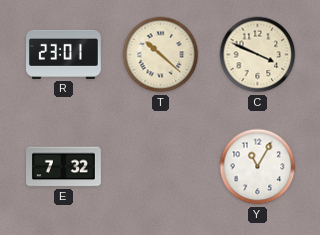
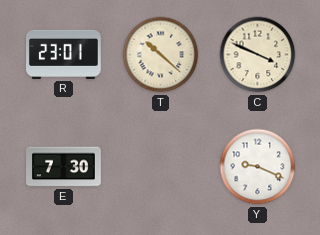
E: 7:32 -> 7:30 (64, 167)
Y: 11:05 -> 9:19 (258, 167)
